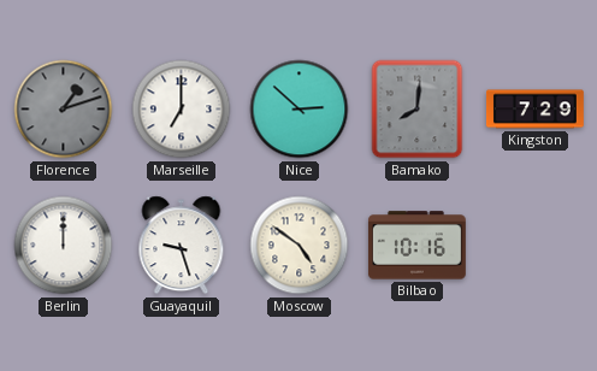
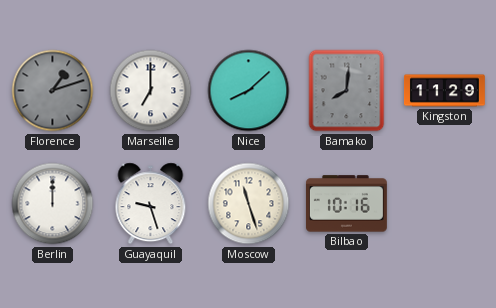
Nice: 2:52 -> 8:08 (249, 91)
Kingston: 7:29 -> 11:29 (445, 91)
Moscow: 4:51 -> 11:27 (249, 204)
